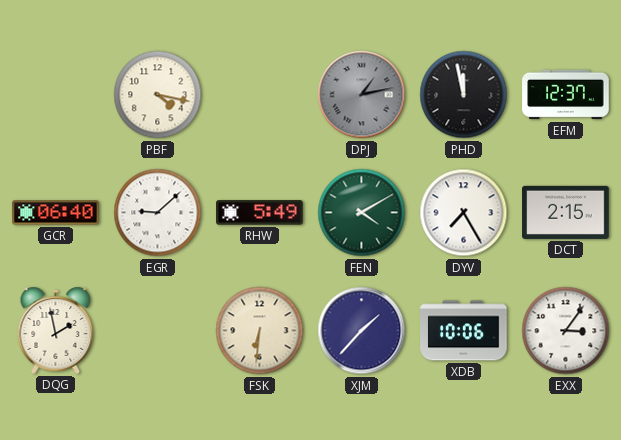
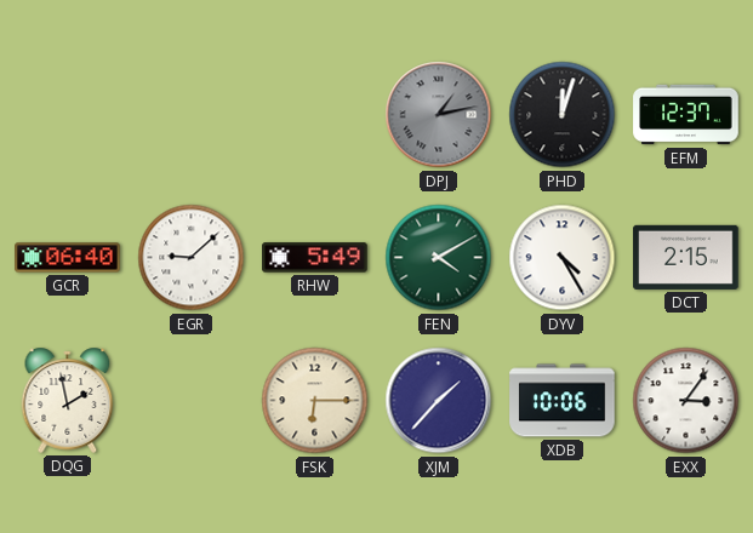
PBF: 4:17 -> none (158, 95)
PHD: 11:58 -> 12:03 (563, 115)
DYV: 7:25 -> 4:25 (563, 258)
FSK: 6:31 -> 6:15 (315, 401)
